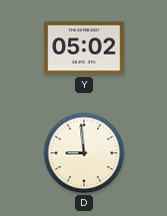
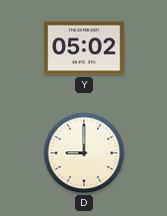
D: 8:59 -> 9:00 (84, 153)
